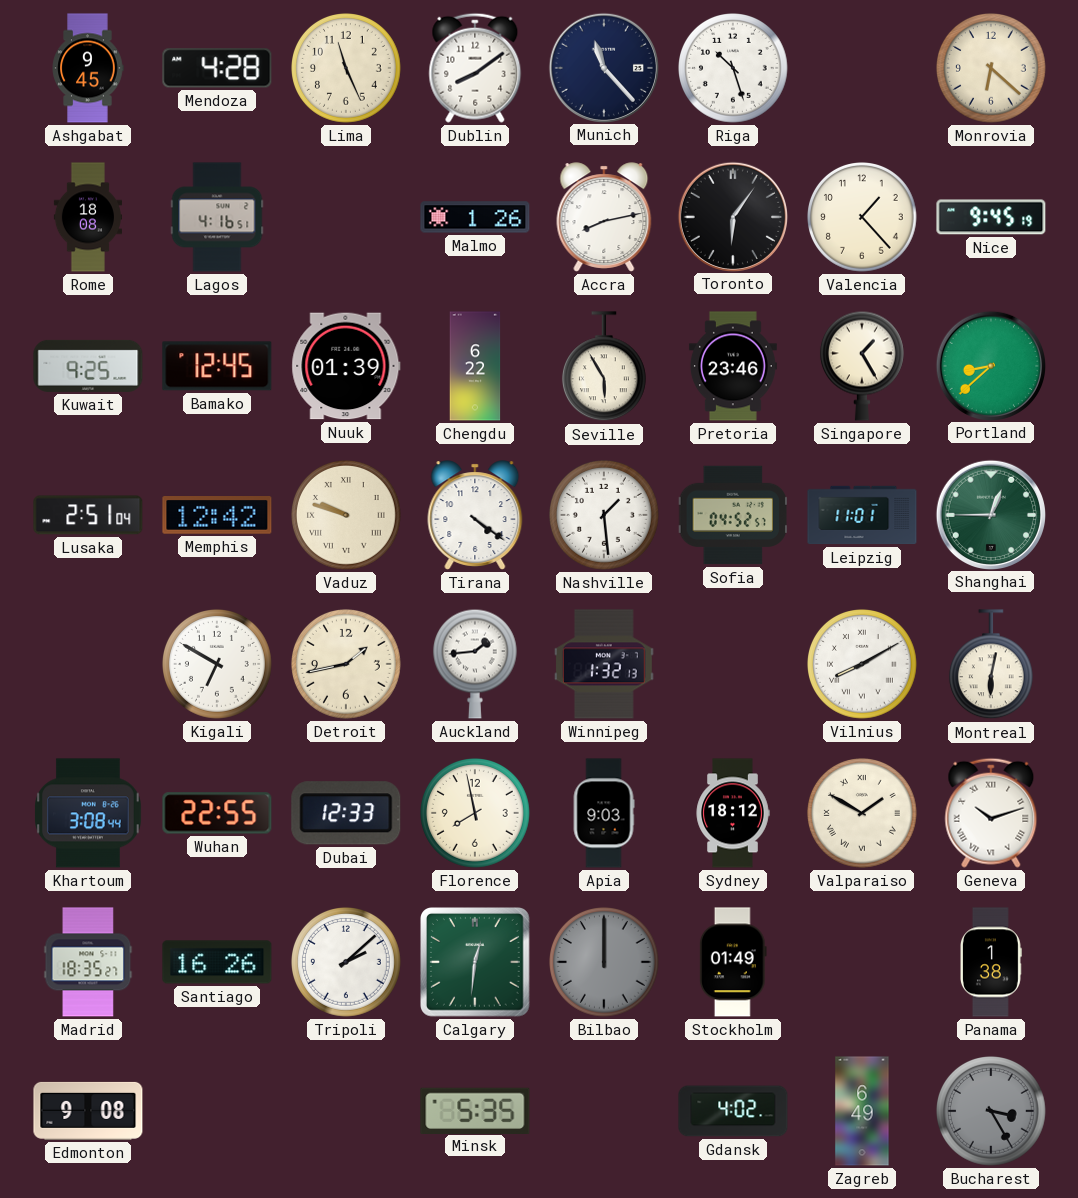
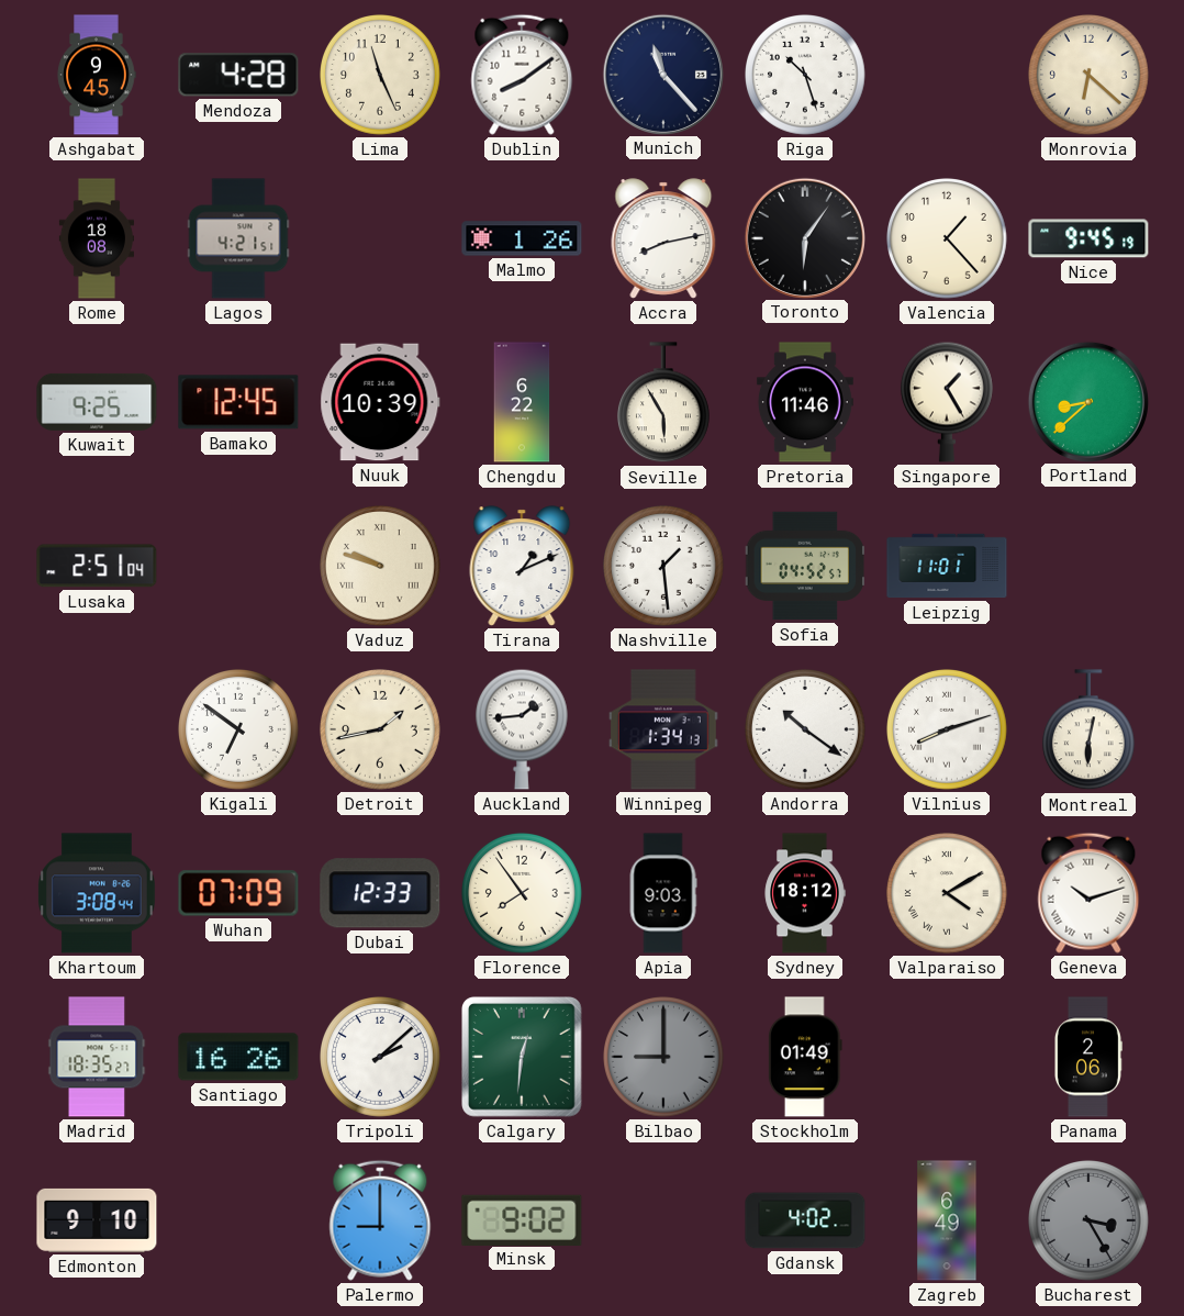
Lagos: 4:16 -> 4:21 (238, 238)
Nuuk: 01:39 -> 10:39 (380, 402)
Pretoria: 23:46 -> 11:46 (805, 402)
Memphis: 12:42 -> none (217, 515)
Tirana: 4:21 -> 1:11 (522, 566)
Shanghai: 12:45 -> none (990, 514)
Kigali: 6:50 -> 6:51 (239, 731)
Winnipeg: 1:32 -> 1:34 (663, 729)
Andorra: none -> 10:21 (806, 731)
Vilnius: 8:10 -> 8:12 (948, 731)
Wuhan: 22:55 -> 07:09 (238, 893)
Florence: 7:58 -> 7:54 (523, 894)
Valparaiso: 1:50 -> 4:10 (948, 894)
Bilbao: 12:00 -> 9:00 (664, 1058)
Panama: 1:38 -> 2:06 (1088, 1057)
Edmonton: 9:08 -> 9:10 (97, 1220)
Palermo: none -> 9:00 (380, 1220)
Minsk: 5:35 -> 9:02 (522, 1219)
